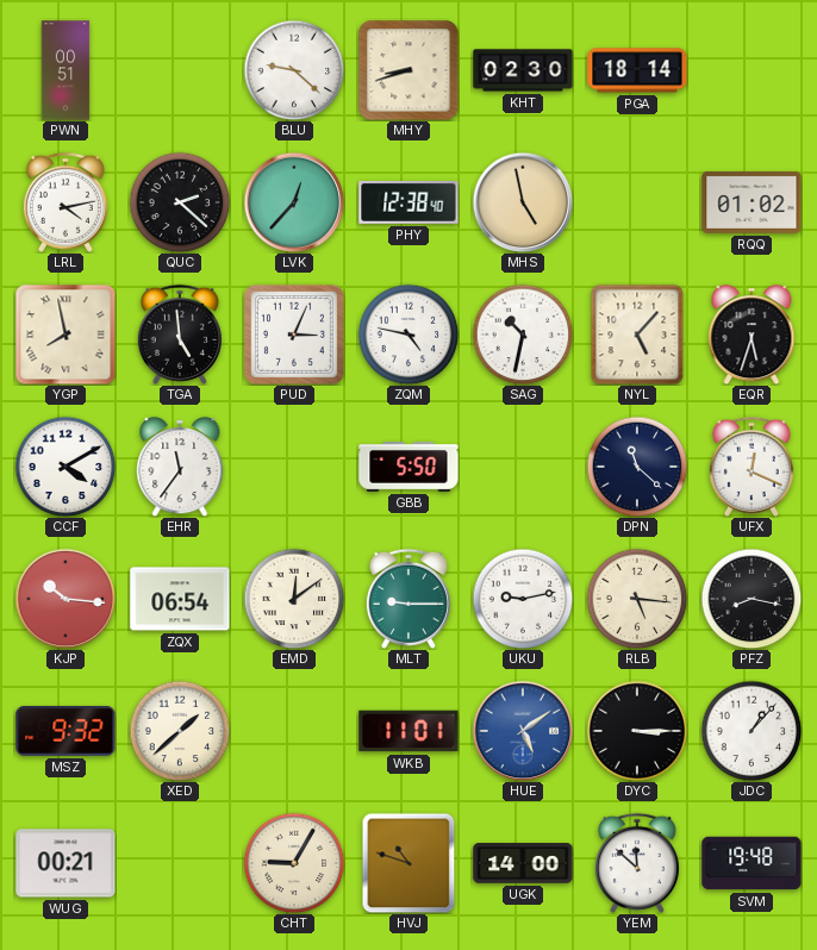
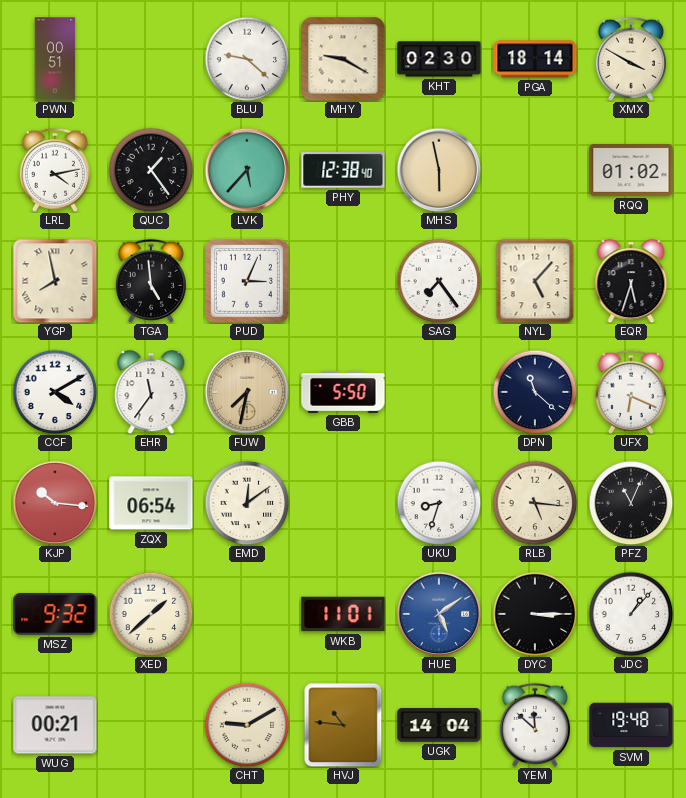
MHY: 8:42 -> 9:20 (343, 59)
XMX: none -> 3:50 (631, 59)
QUC: 2:22 -> 1:24 (151, 170)
LVK: 12:37 -> 5:37 (247, 170)
MHS: 4:58 -> 5:58 (439, 170)
ZQM: 4:47 -> none (408, 335)
SAG: 10:32 -> 7:24 (439, 281)
FUW: none -> 7:32 (247, 392)
UFX: 12:19 -> 6:19 (631, 392)
MLT: 9:15 -> none (408, 599)
UKU: 9:13 -> 8:33 (439, 503)
PFZ: 8:17 -> 11:04 (631, 503)
CHT: 9:05 -> 9:10 (247, 725)
HVJ: 10:48 -> 10:46 (343, 725)
UGK: 14:00 -> 14:04 (439, 725)
